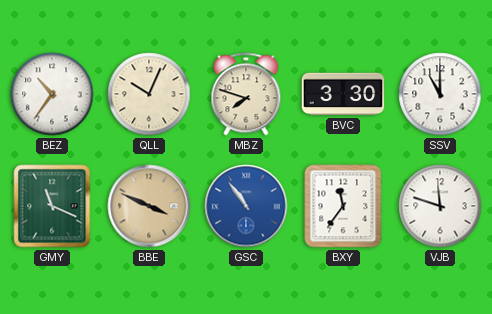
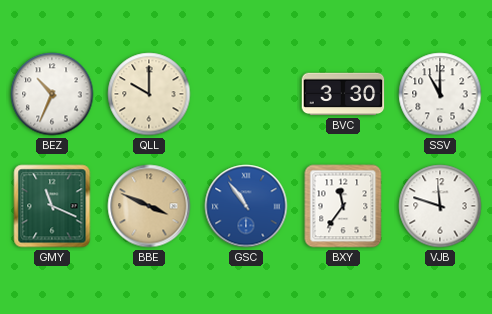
BEZ: 10:36 -> 10:34 (52, 94)
QLL: 10:04 -> 10:00 (149, 94)
MBZ: 7:48 -> none (246, 94)
